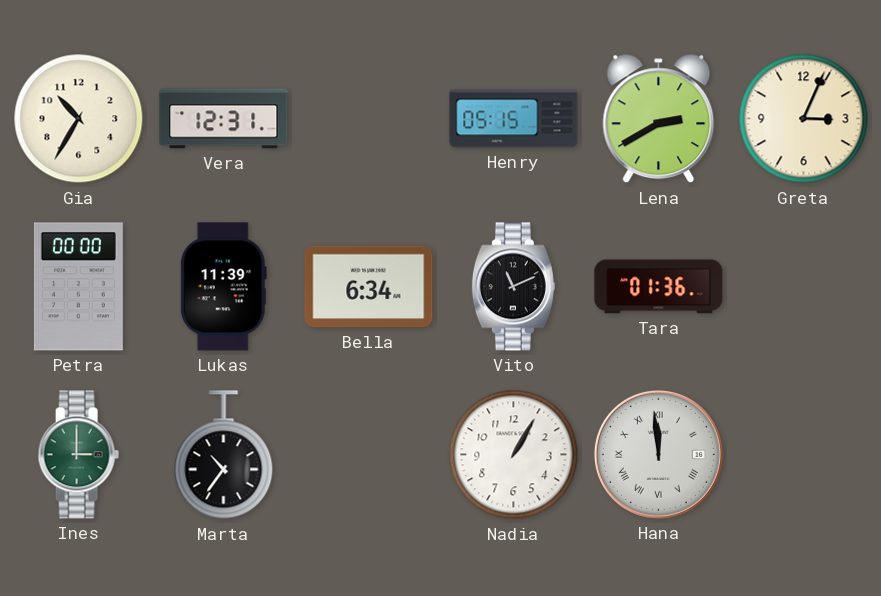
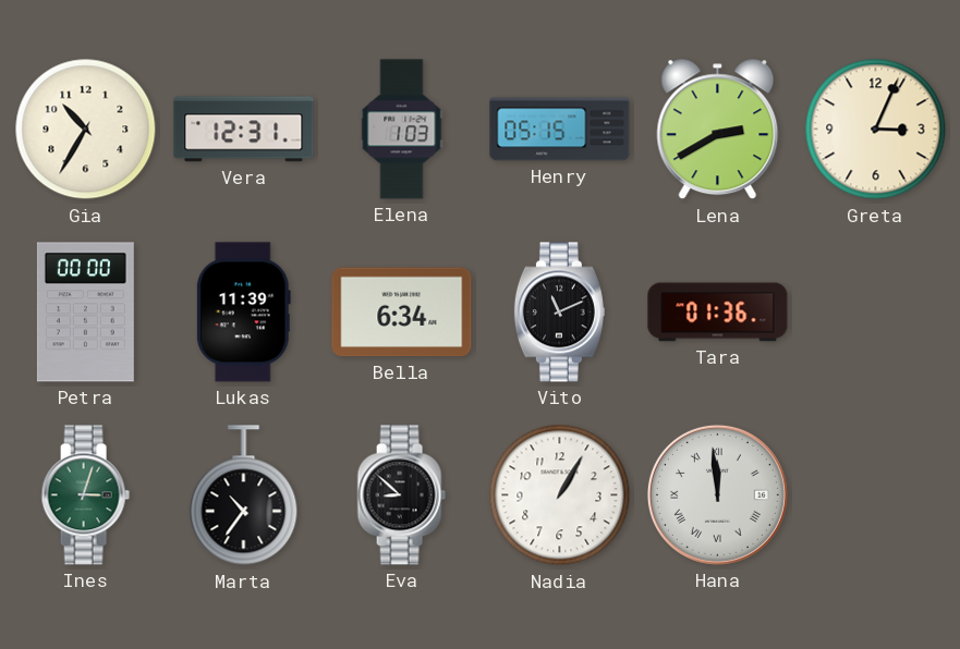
Elena: none -> 1:03 (402, 130)
Ines: 3:00 -> 3:03 (85, 495)
Eva: none -> 8:52 (401, 495)
